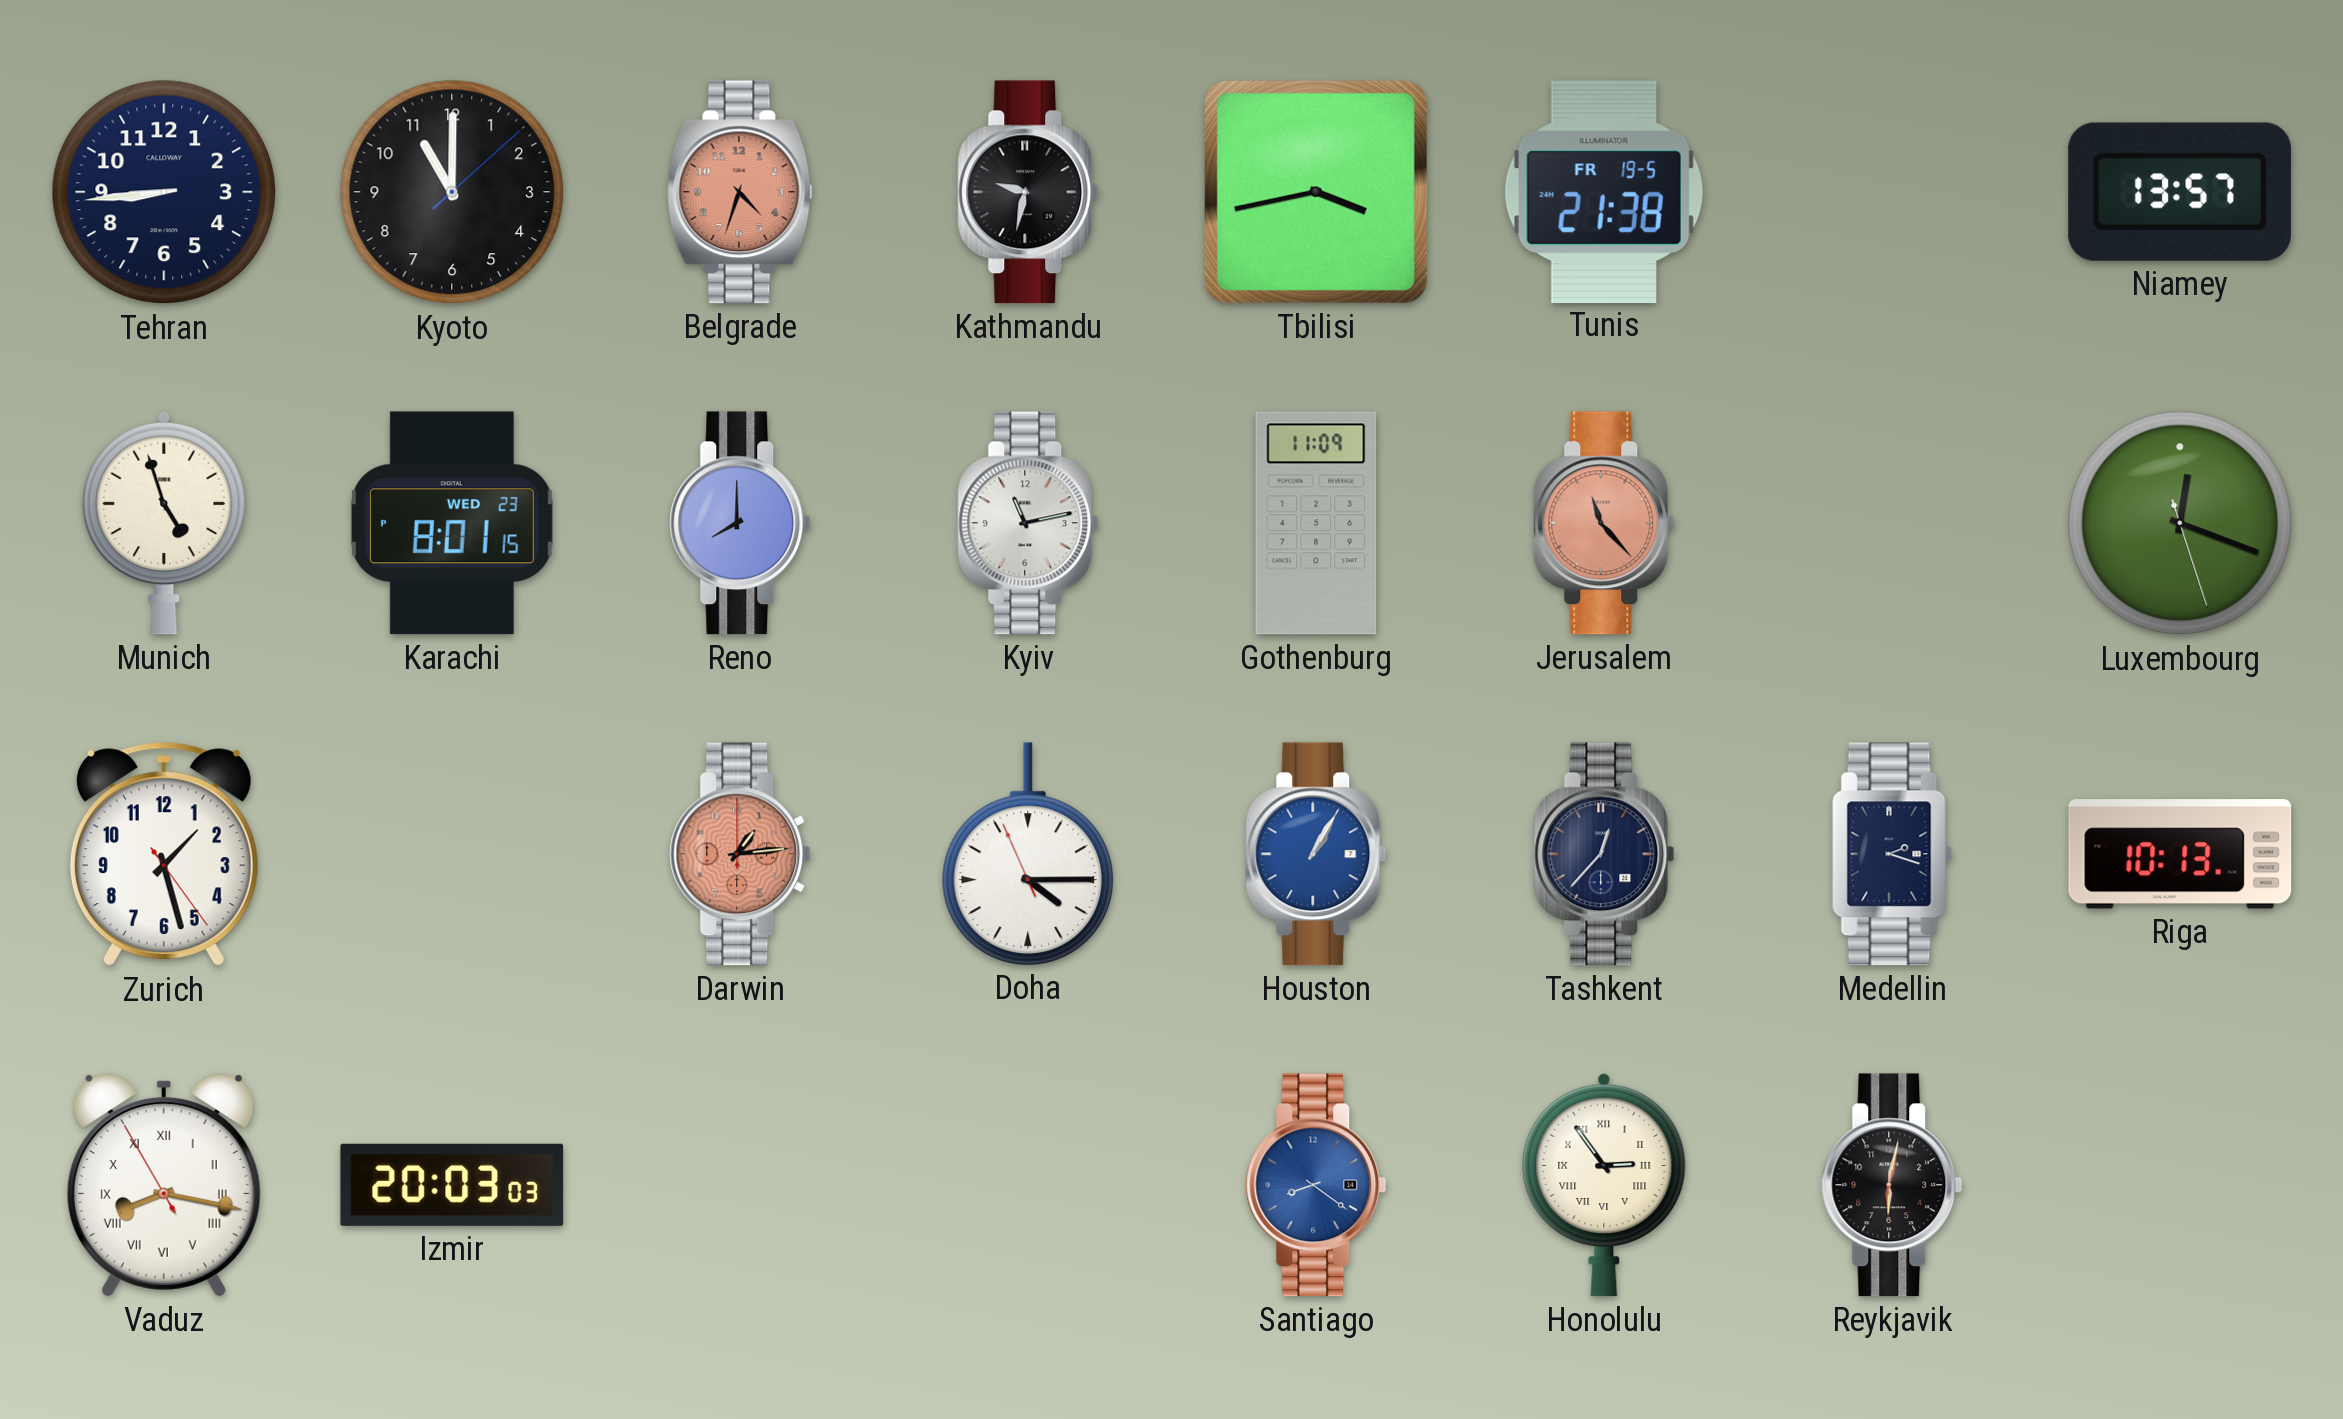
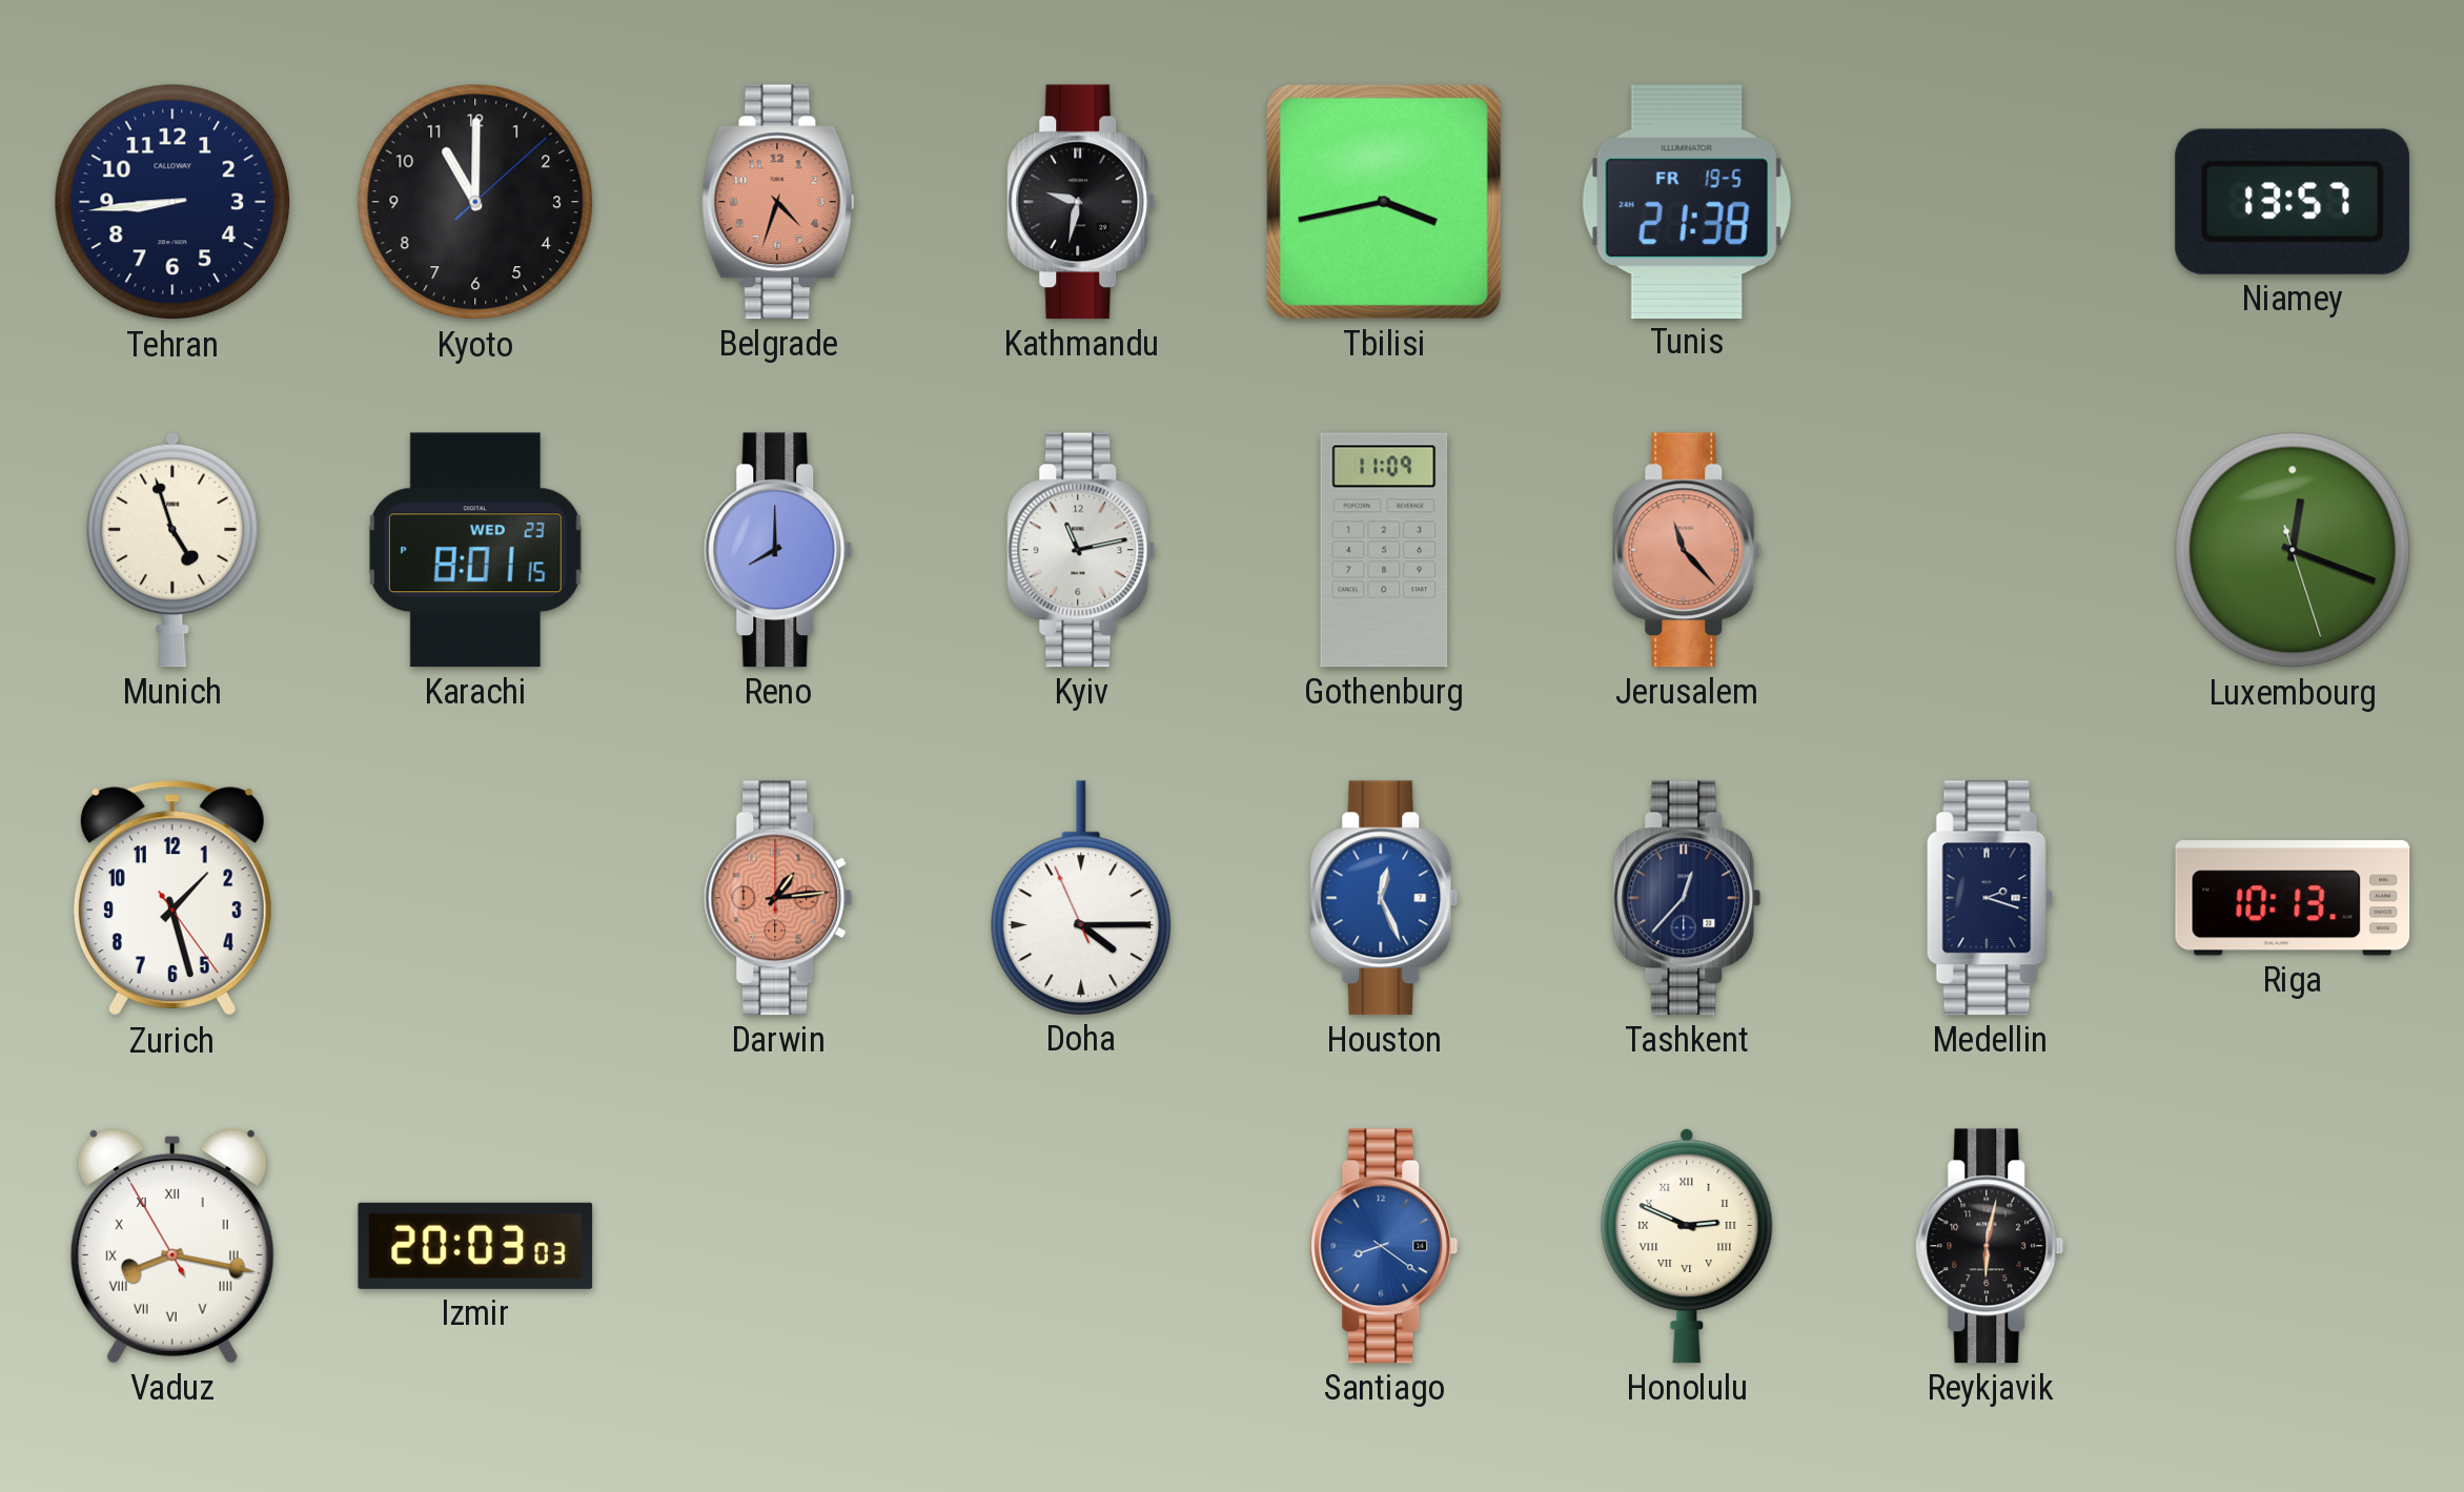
Houston: 1:05 -> 12:26 (1384, 898)
Honolulu: 2:54 -> 2:49 (1687, 1246)
